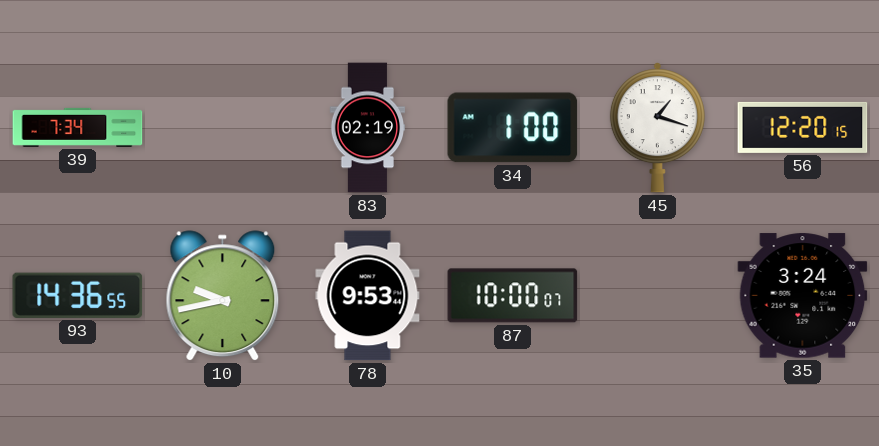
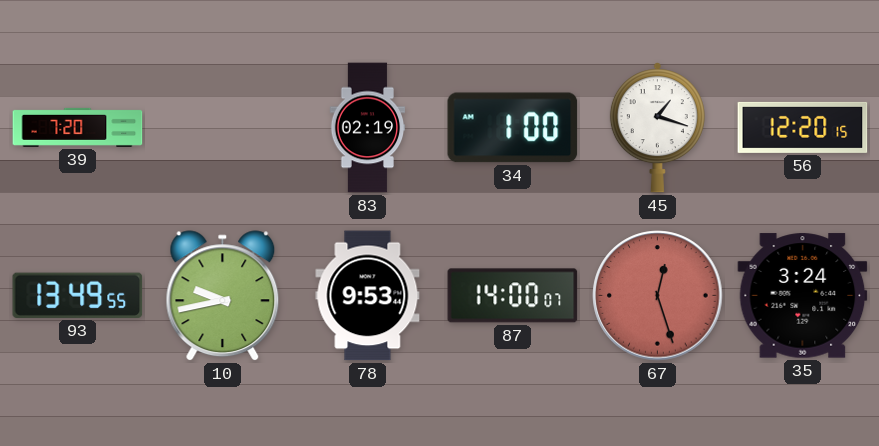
39: 7:34 -> 7:20 (78, 127)
93: 14:36 -> 13:49 (78, 295)
87: 10:00 -> 14:00 (513, 296)
67: none -> 12:27 (658, 296)
